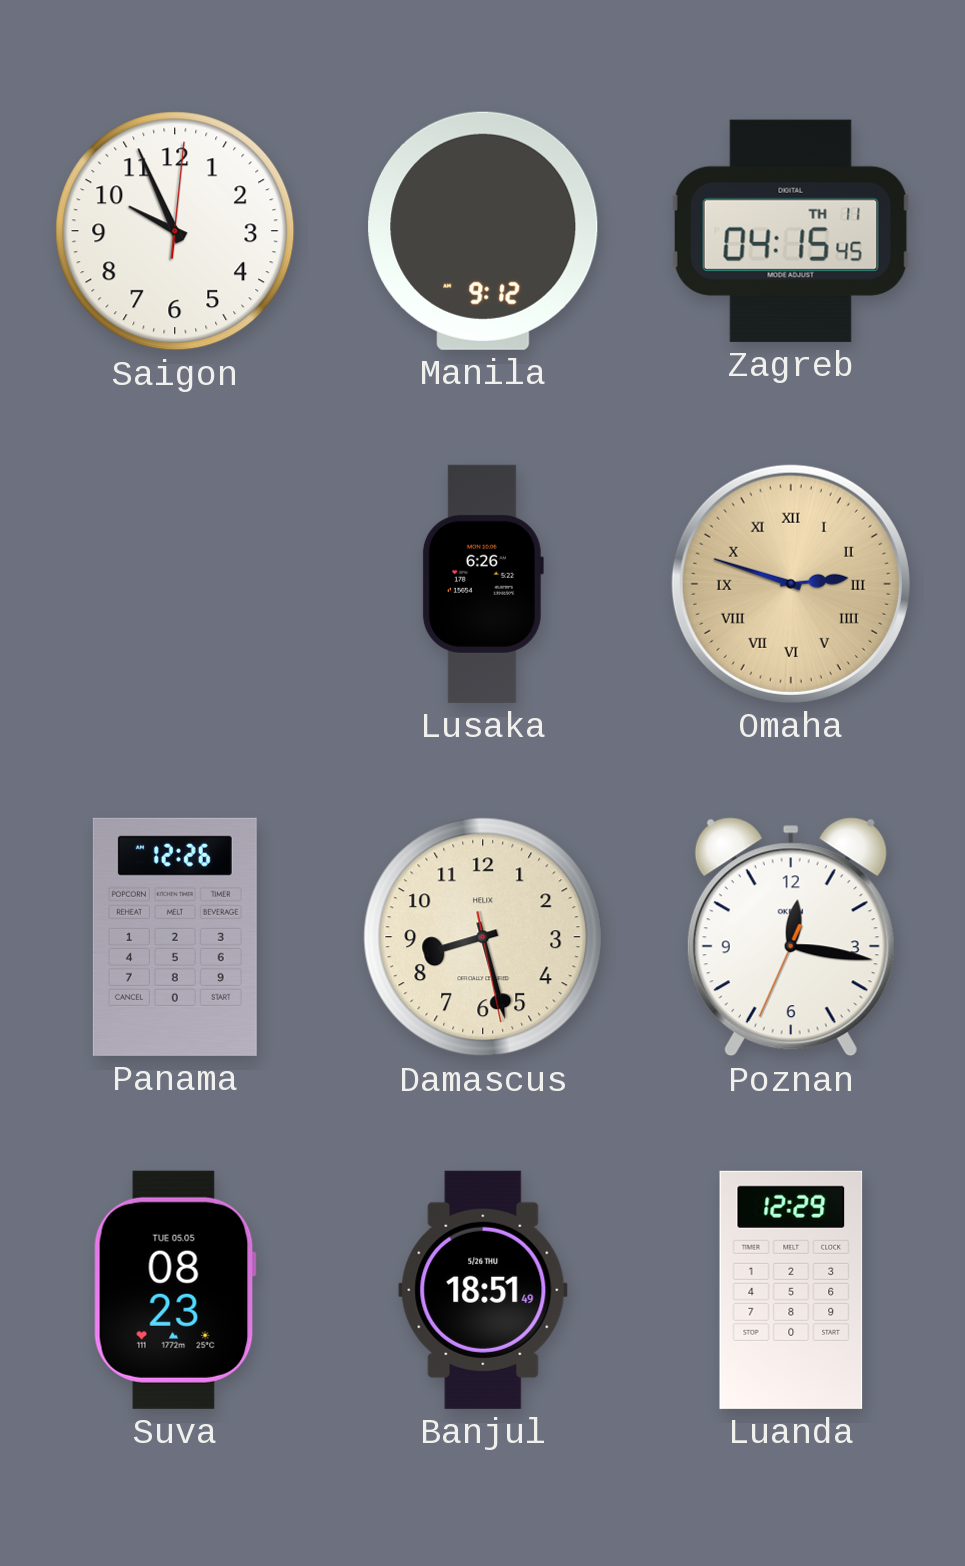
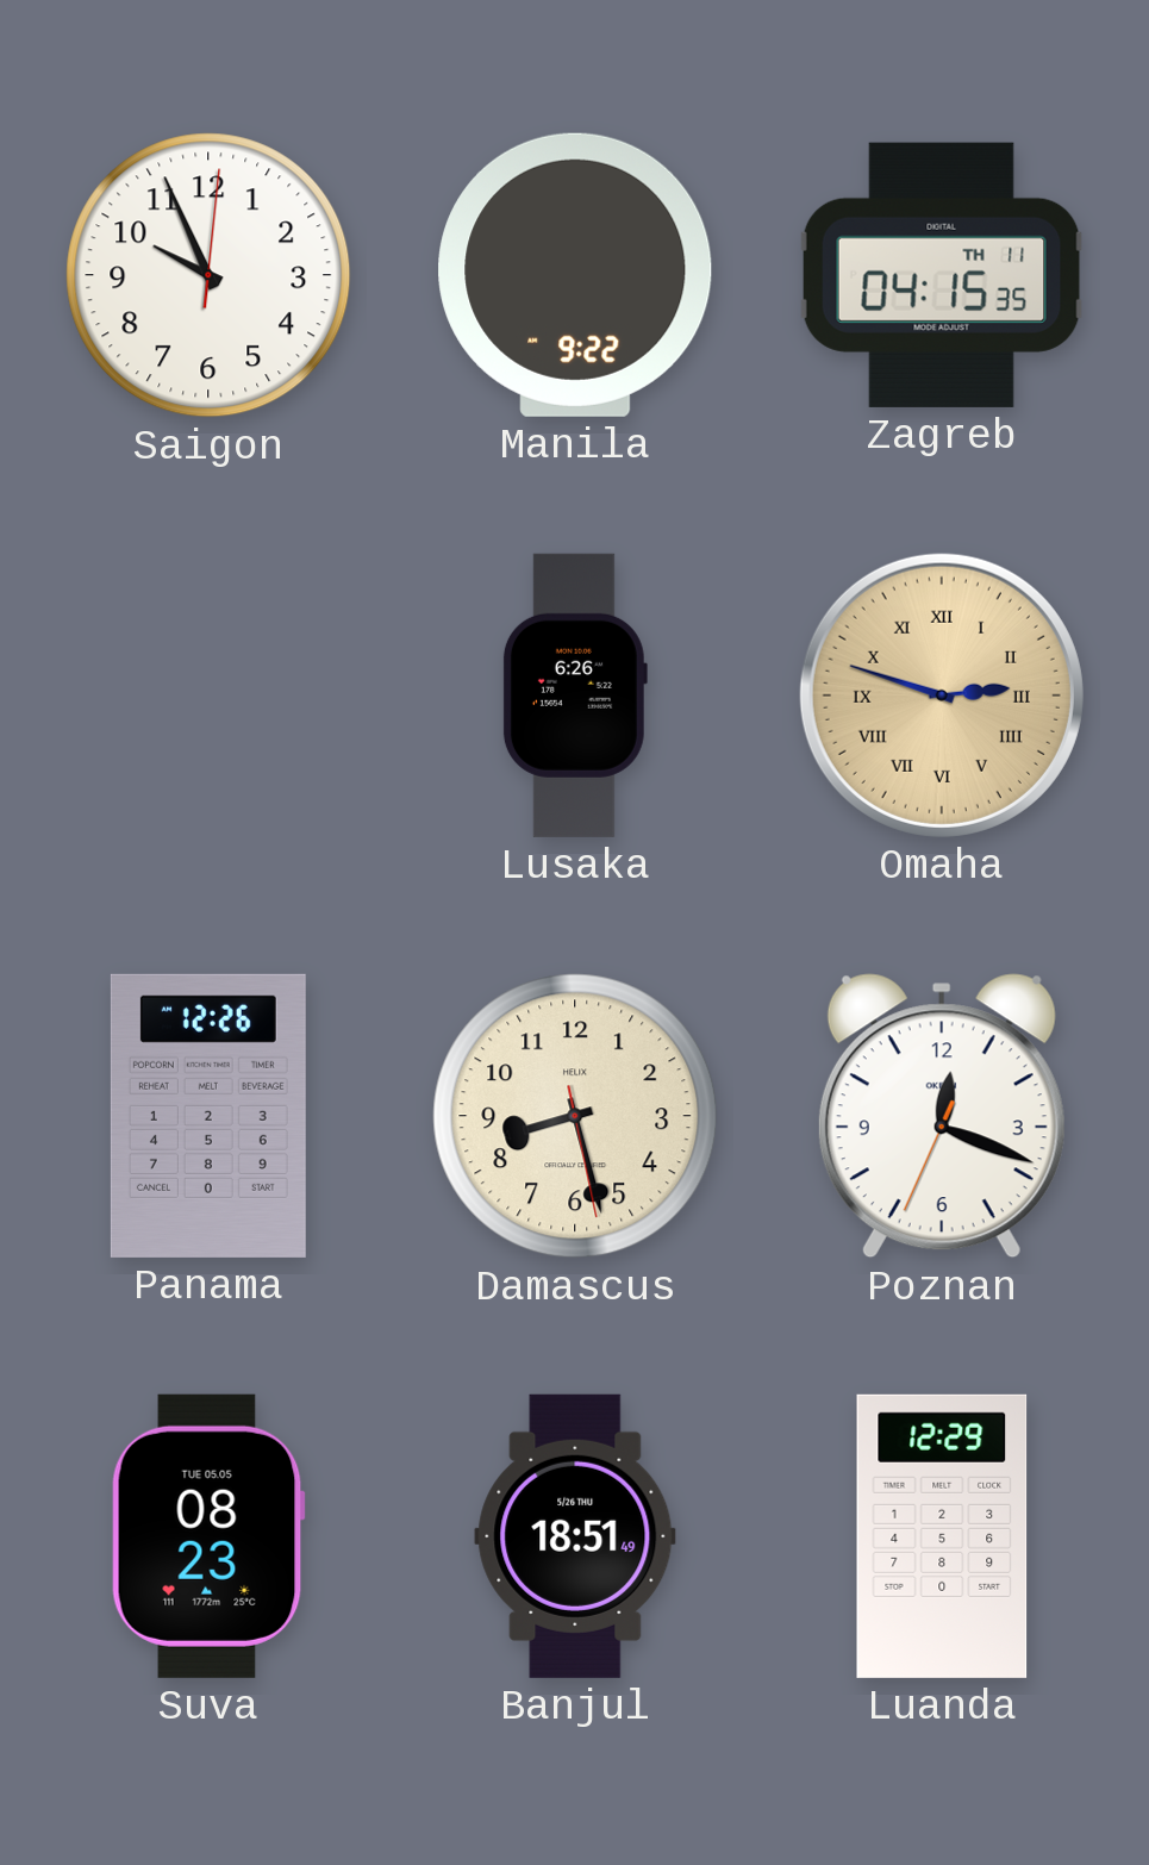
Manila: 9:12 -> 9:22 (575, 275)
Zagreb: 04:15:45 -> 04:15:35 (942, 275)
Poznan: 12:16 -> 12:18 (942, 1116)
